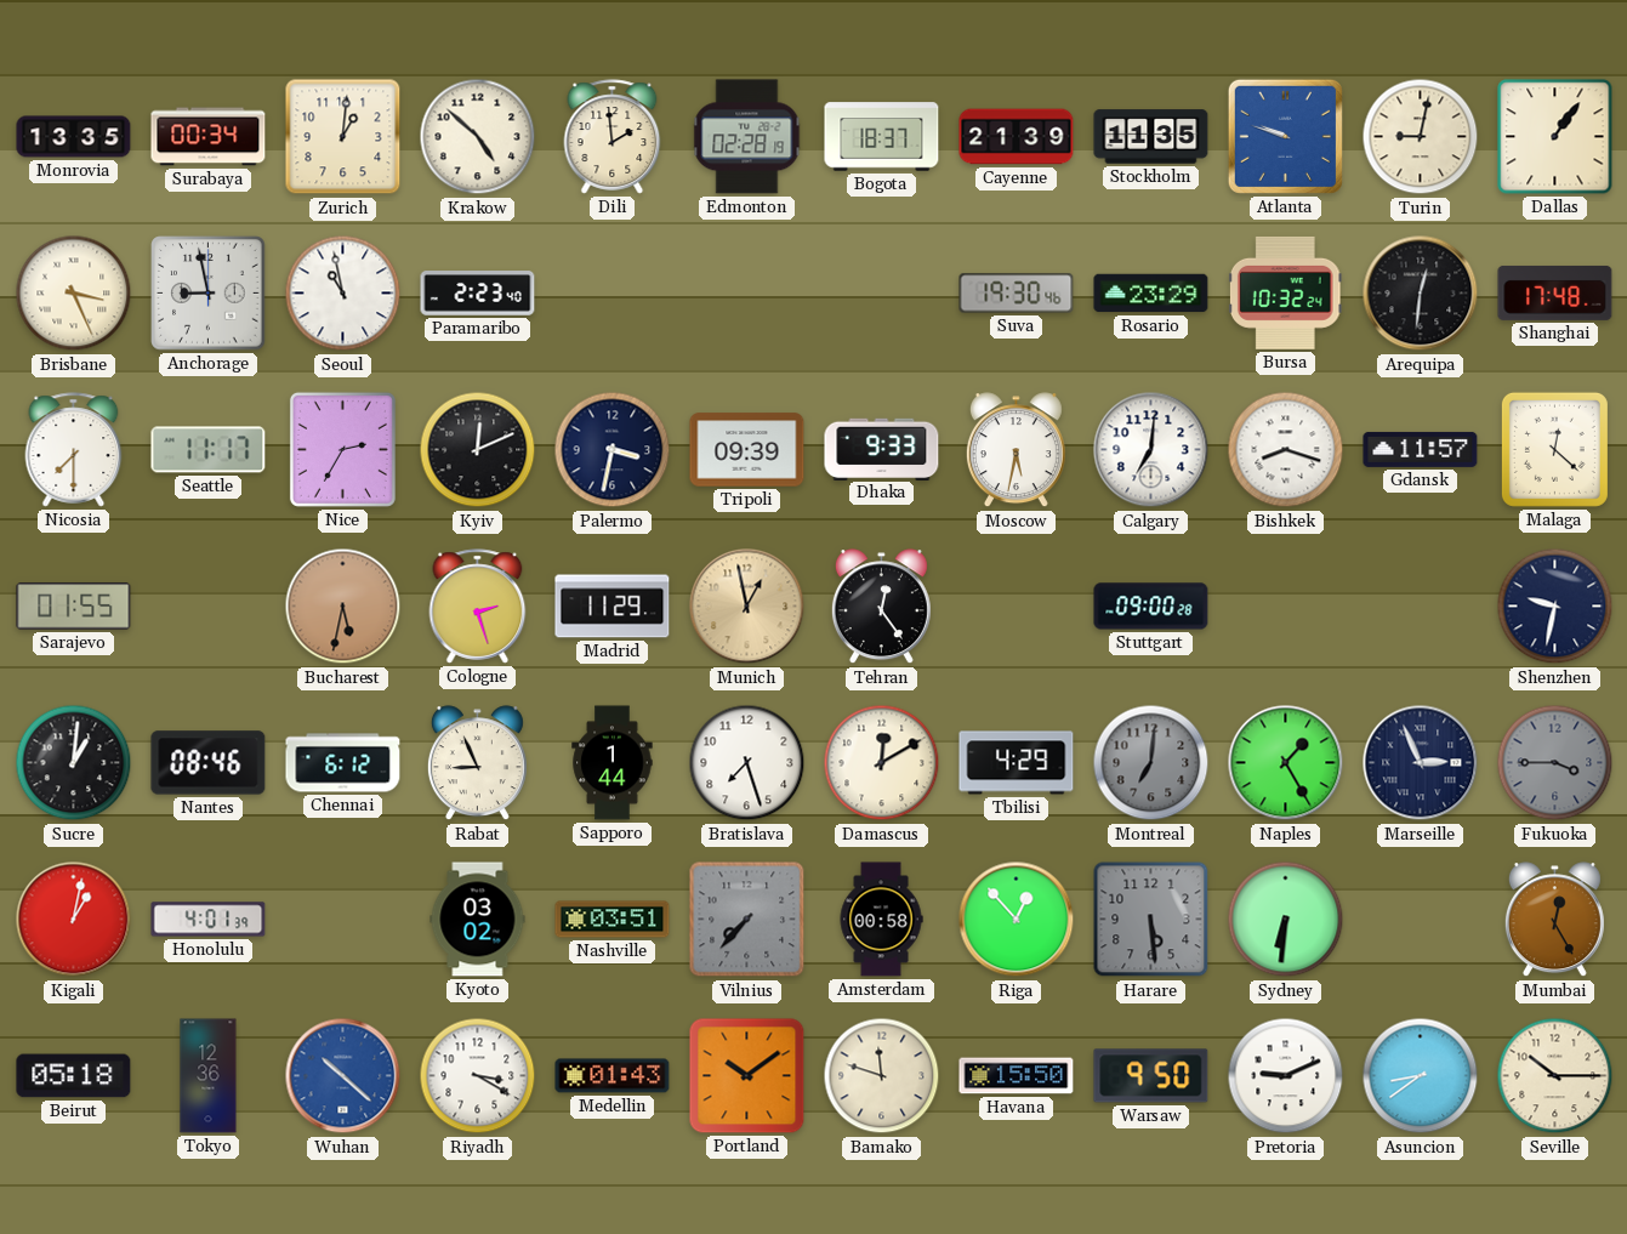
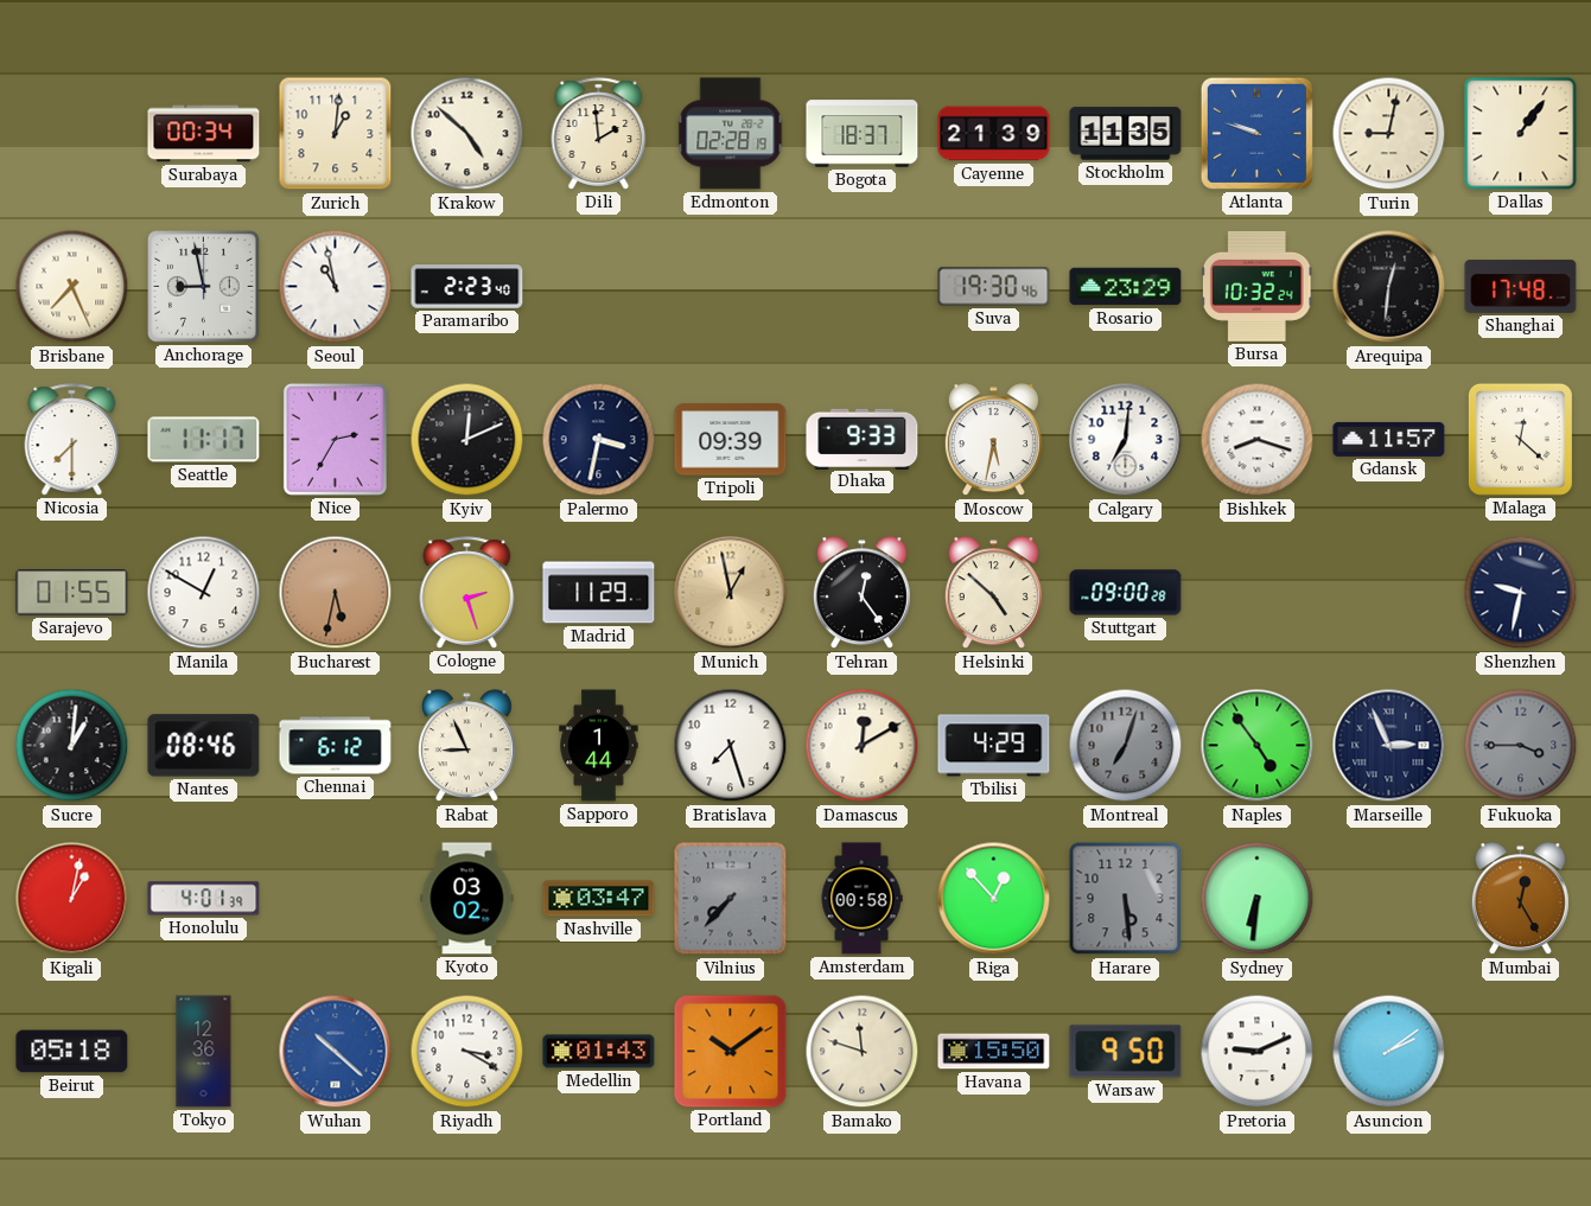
Monrovia: 13:35 -> none (74, 137)
Brisbane: 3:26 -> 7:26 (72, 287)
Manila: none -> 12:50 (204, 593)
Helsinki: none -> 4:52 (993, 593)
Montreal: 7:01 -> 7:03 (1126, 746)
Naples: 1:25 -> 4:54 (1258, 746)
Nashville: 03:51 -> 03:47 (599, 899)
Asuncion: 8:39 -> 2:09 (1389, 1052)
Seville: 10:15 -> none (1555, 1076)
